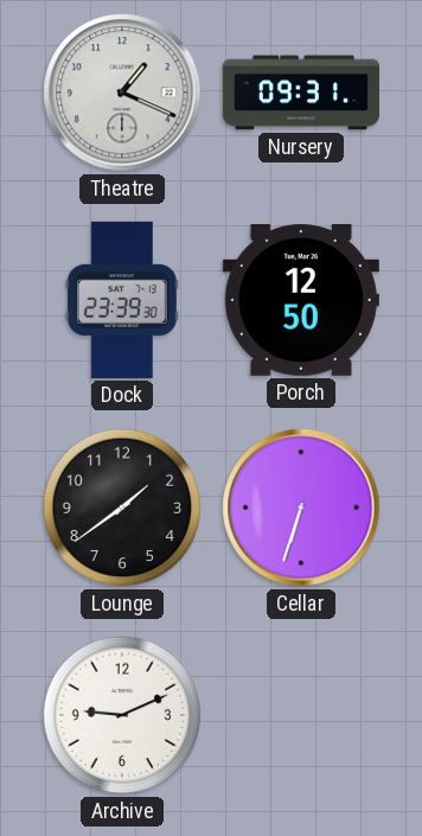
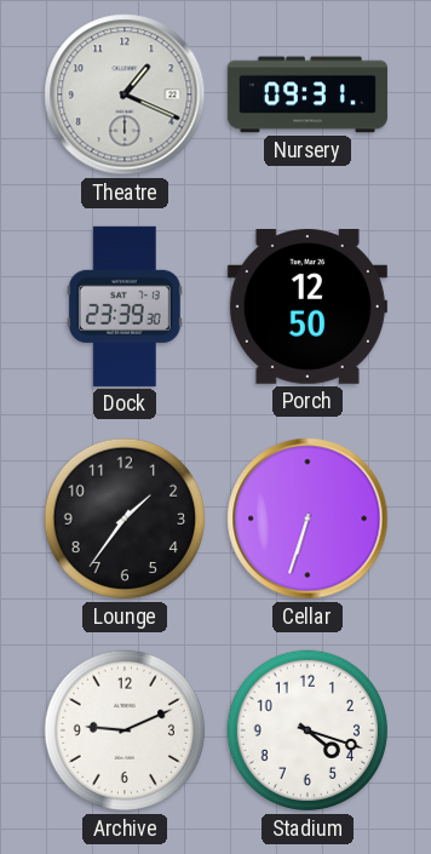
Lounge: 1:39 -> 1:36 (125, 518)
Stadium: none -> 4:18 (308, 730)
